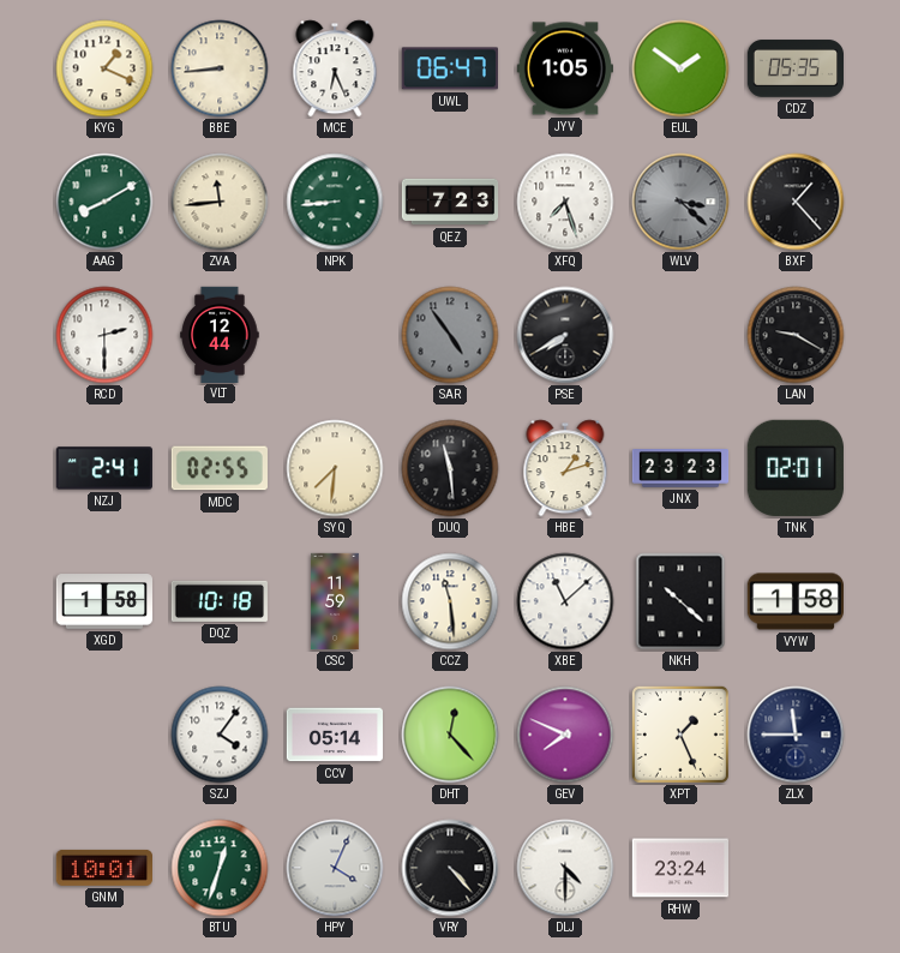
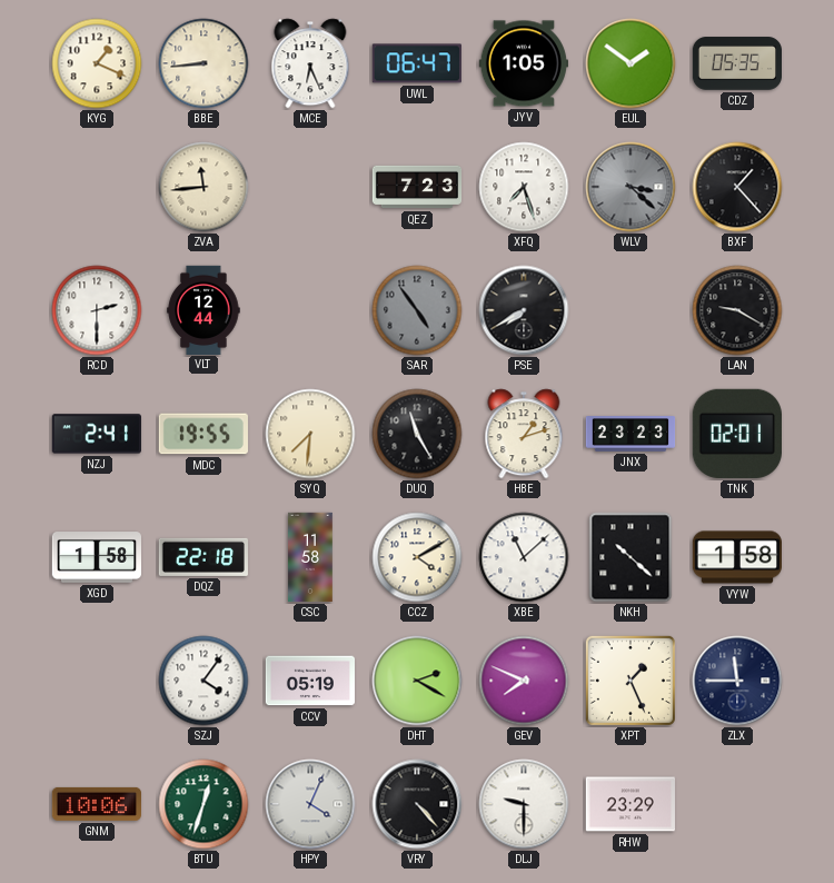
AAG: 8:10 -> none (104, 202)
NPK: 8:44 -> none (335, 202)
MDC: 02:55 -> 19:55 (203, 434)
DUQ: 11:29 -> 11:25 (417, 434)
DQZ: 10:18 -> 22:18 (203, 557)
CSC: 11:59 -> 11:58 (310, 557)
CCZ: 11:29 -> 4:10 (417, 557)
CCV: 05:14 -> 05:19 (309, 681)
DHT: 12:23 -> 2:20 (417, 681)
GNM: 10:01 -> 10:06 (96, 804)
DLJ: 4:30 -> 9:30 (524, 804)
RHW: 23:24 -> 23:29 (629, 804)
